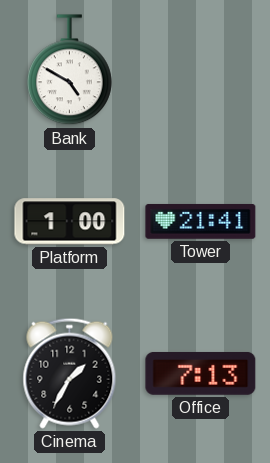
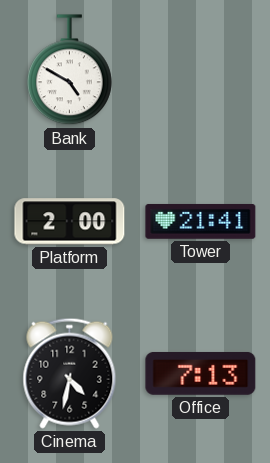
Platform: 1:00 -> 2:00 (70, 222)
Cinema: 1:35 -> 4:32 (70, 373)
